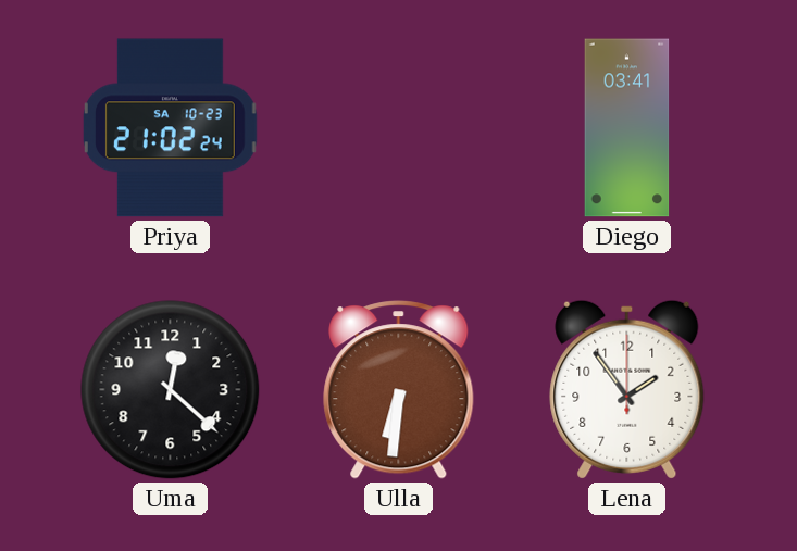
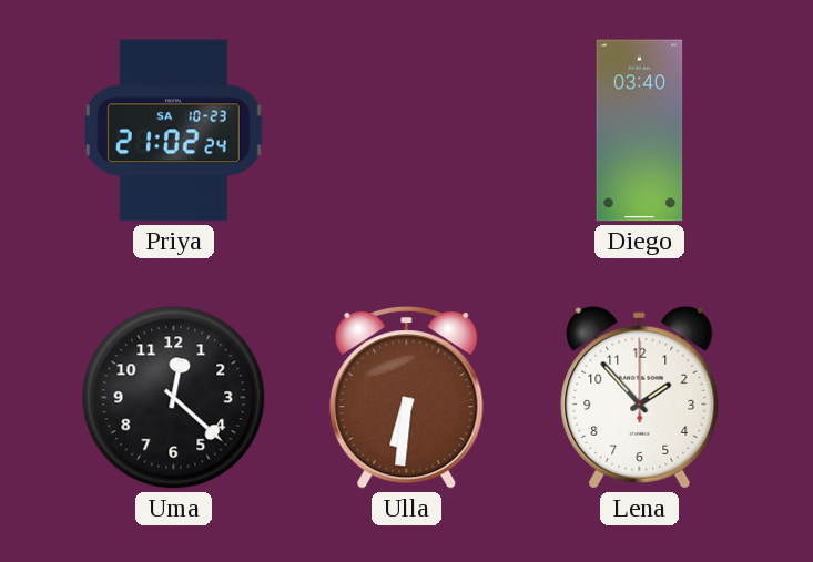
Diego: 03:41 -> 03:40 (640, 131)
Lena: 1:54 -> 1:53 (640, 397)
